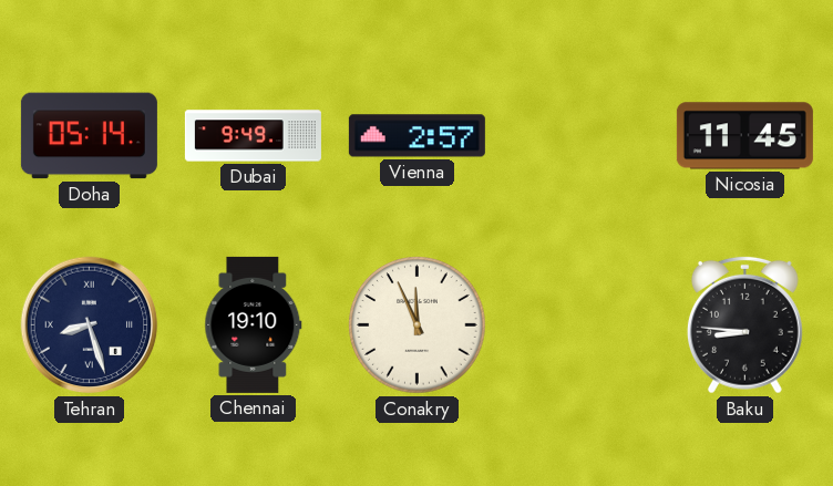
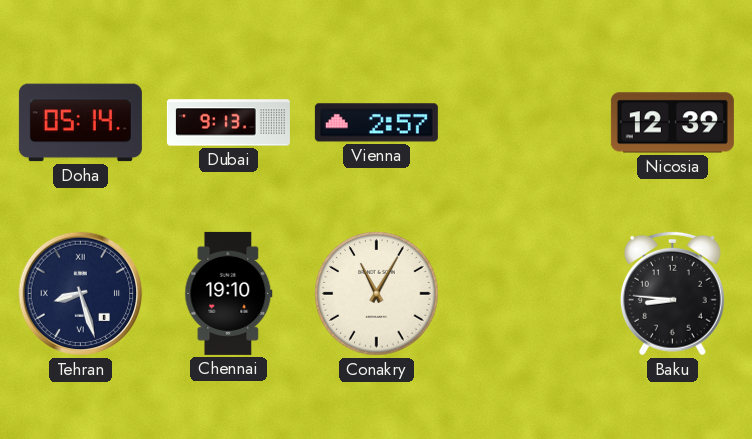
Dubai: 9:49 -> 9:13 (228, 123)
Nicosia: 11:45 -> 12:39 (672, 123)
Conakry: 11:56 -> 11:05 (377, 294)
